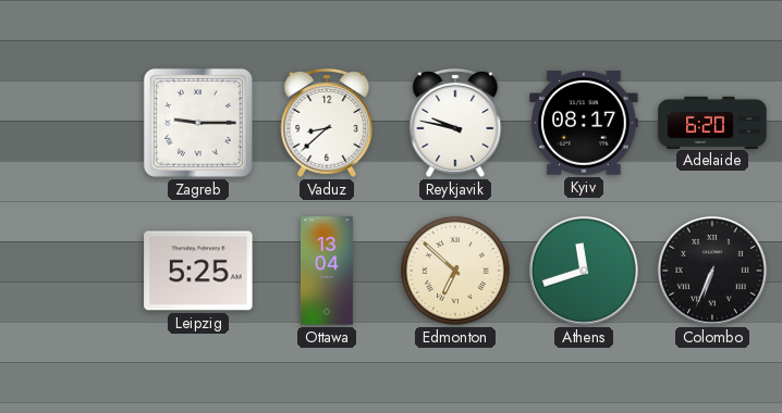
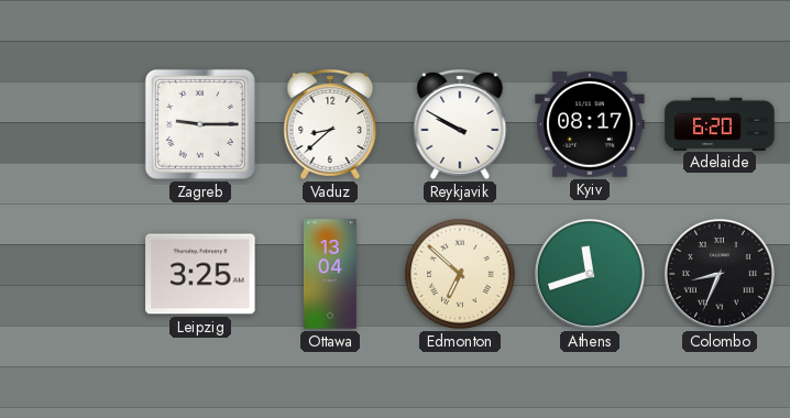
Reykjavik: 9:47 -> 9:50 (460, 125)
Leipzig: 5:25 -> 3:25 (200, 274)
Colombo: 6:34 -> 8:34 (720, 274)
